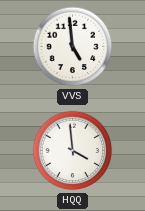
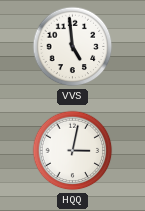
HQQ: 3:59 -> 3:02 (73, 151)
